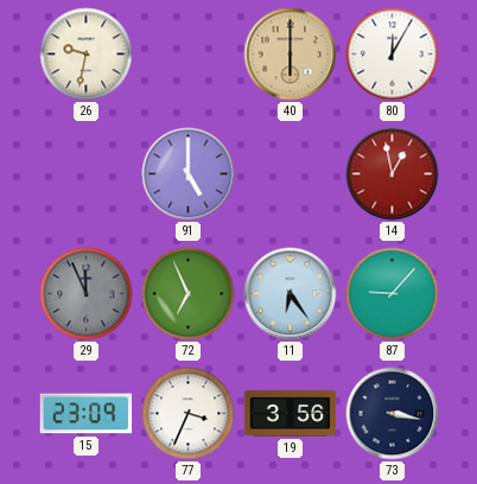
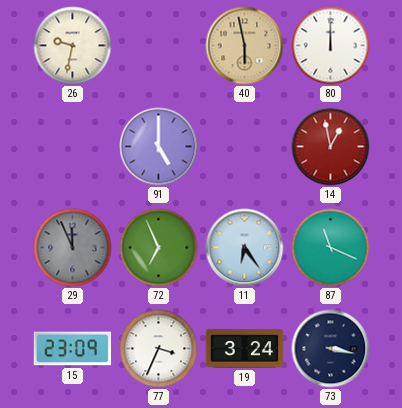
40: 6:00 -> 5:58 (245, 46)
80: 12:05 -> 12:00 (331, 46)
87: 9:07 -> 11:19 (331, 248)
19: 3:56 -> 3:24 (245, 349)
